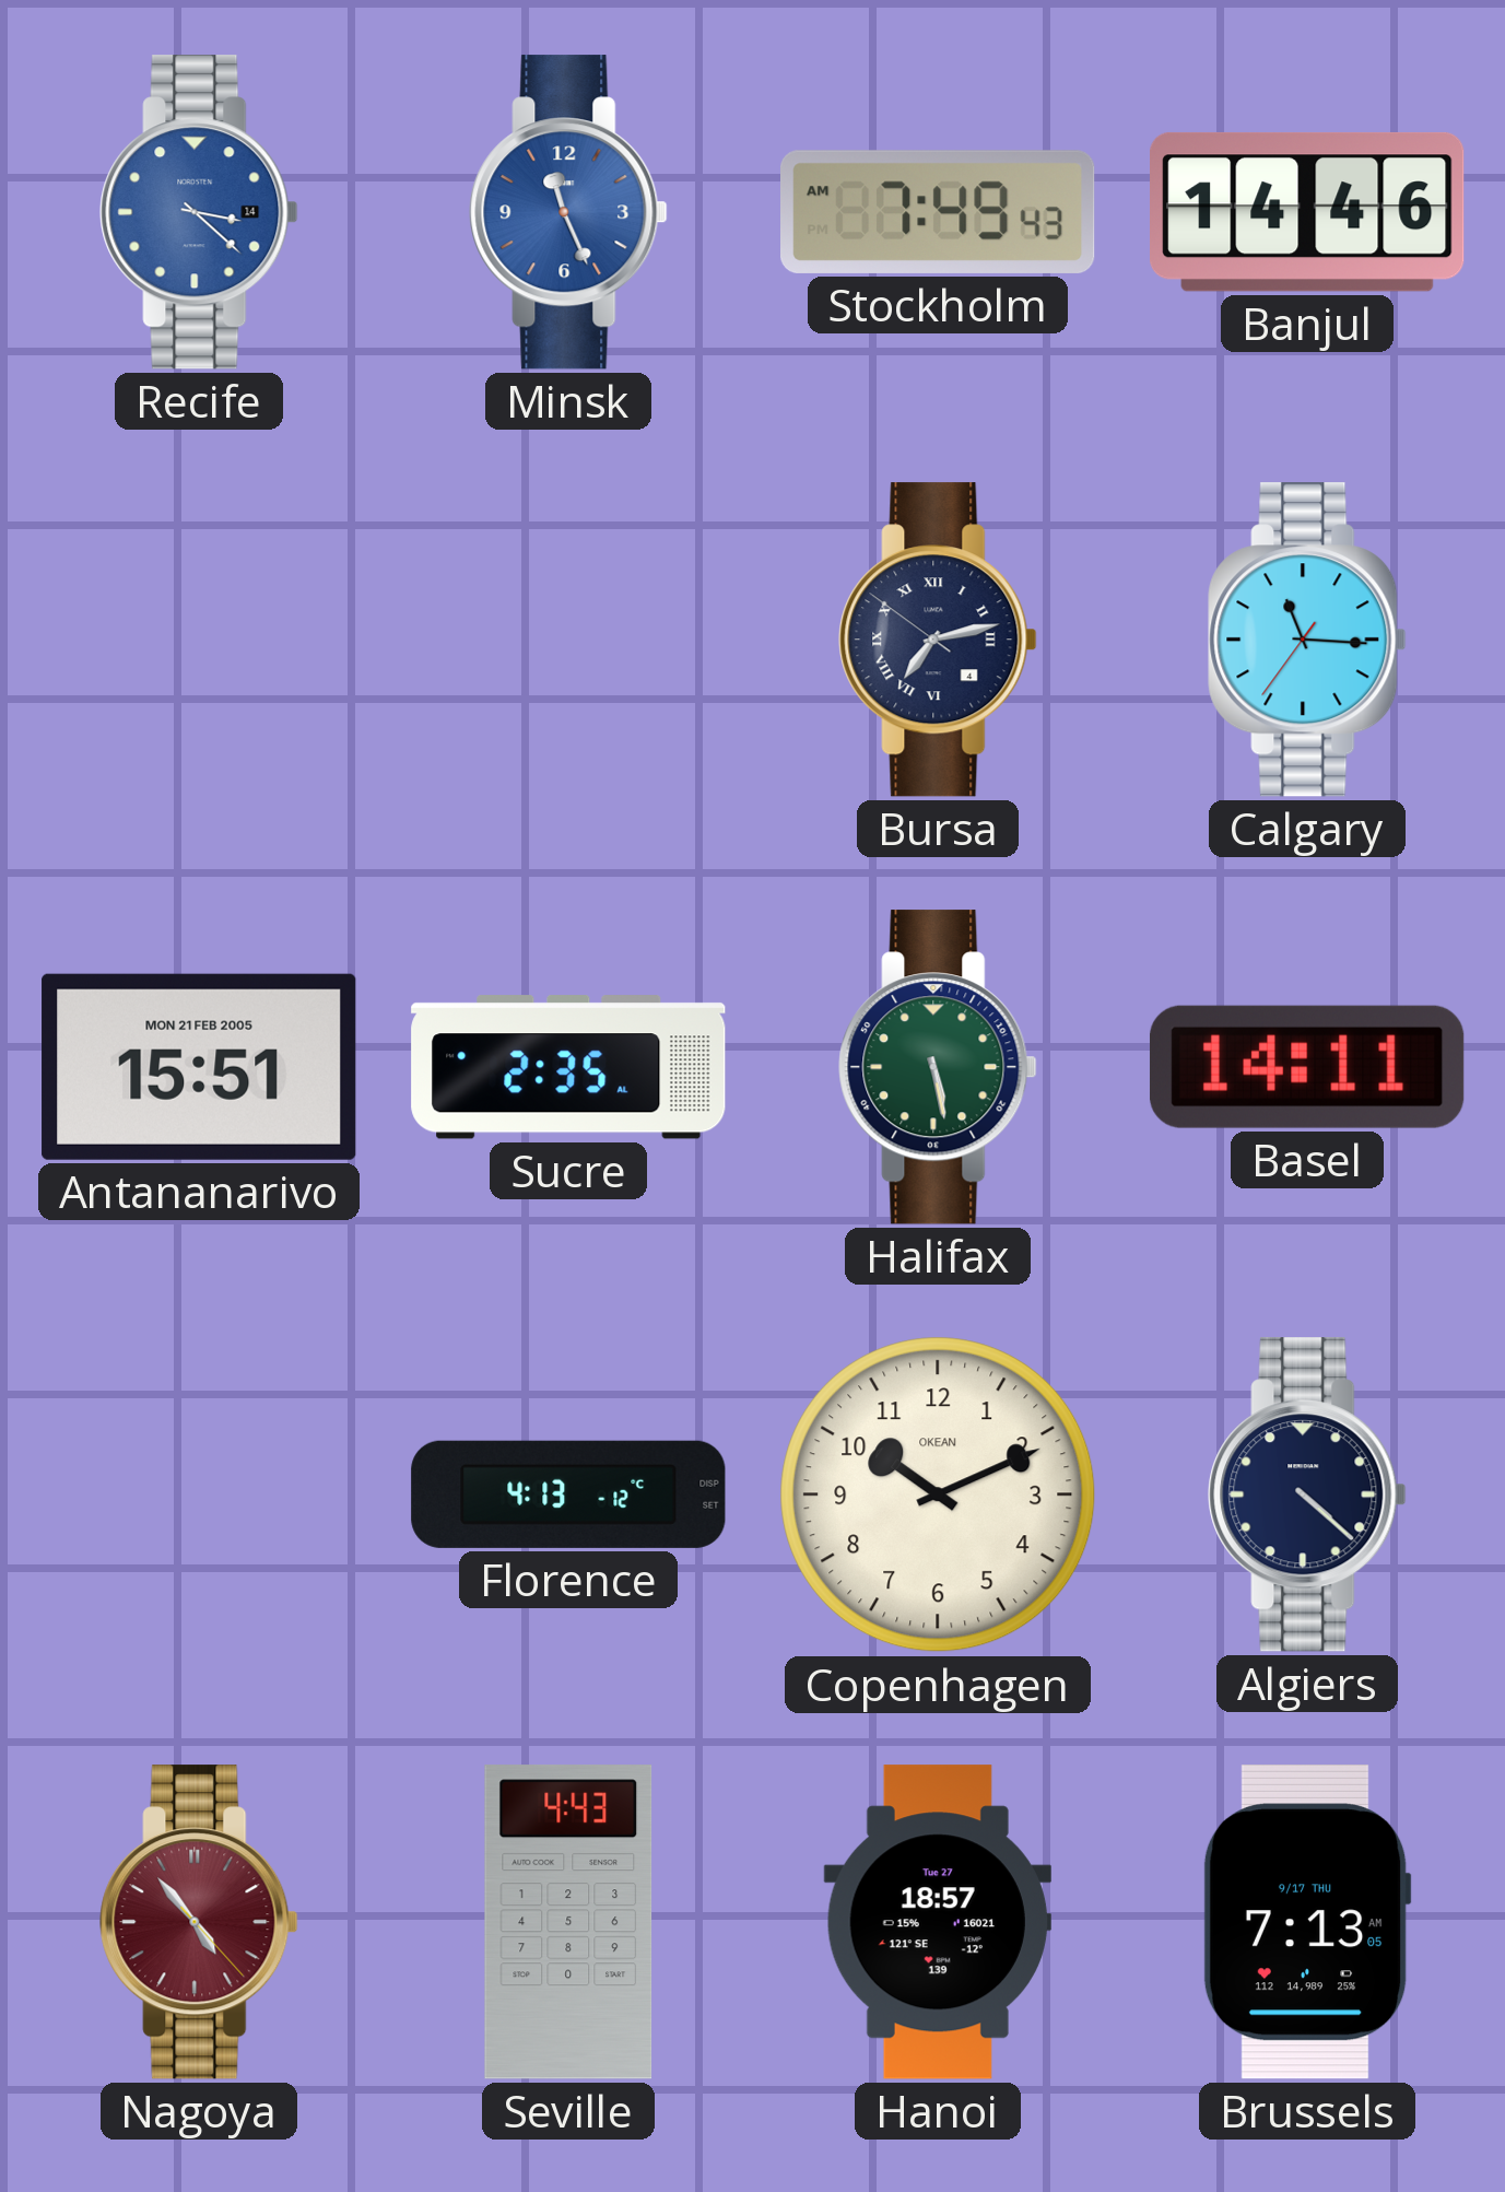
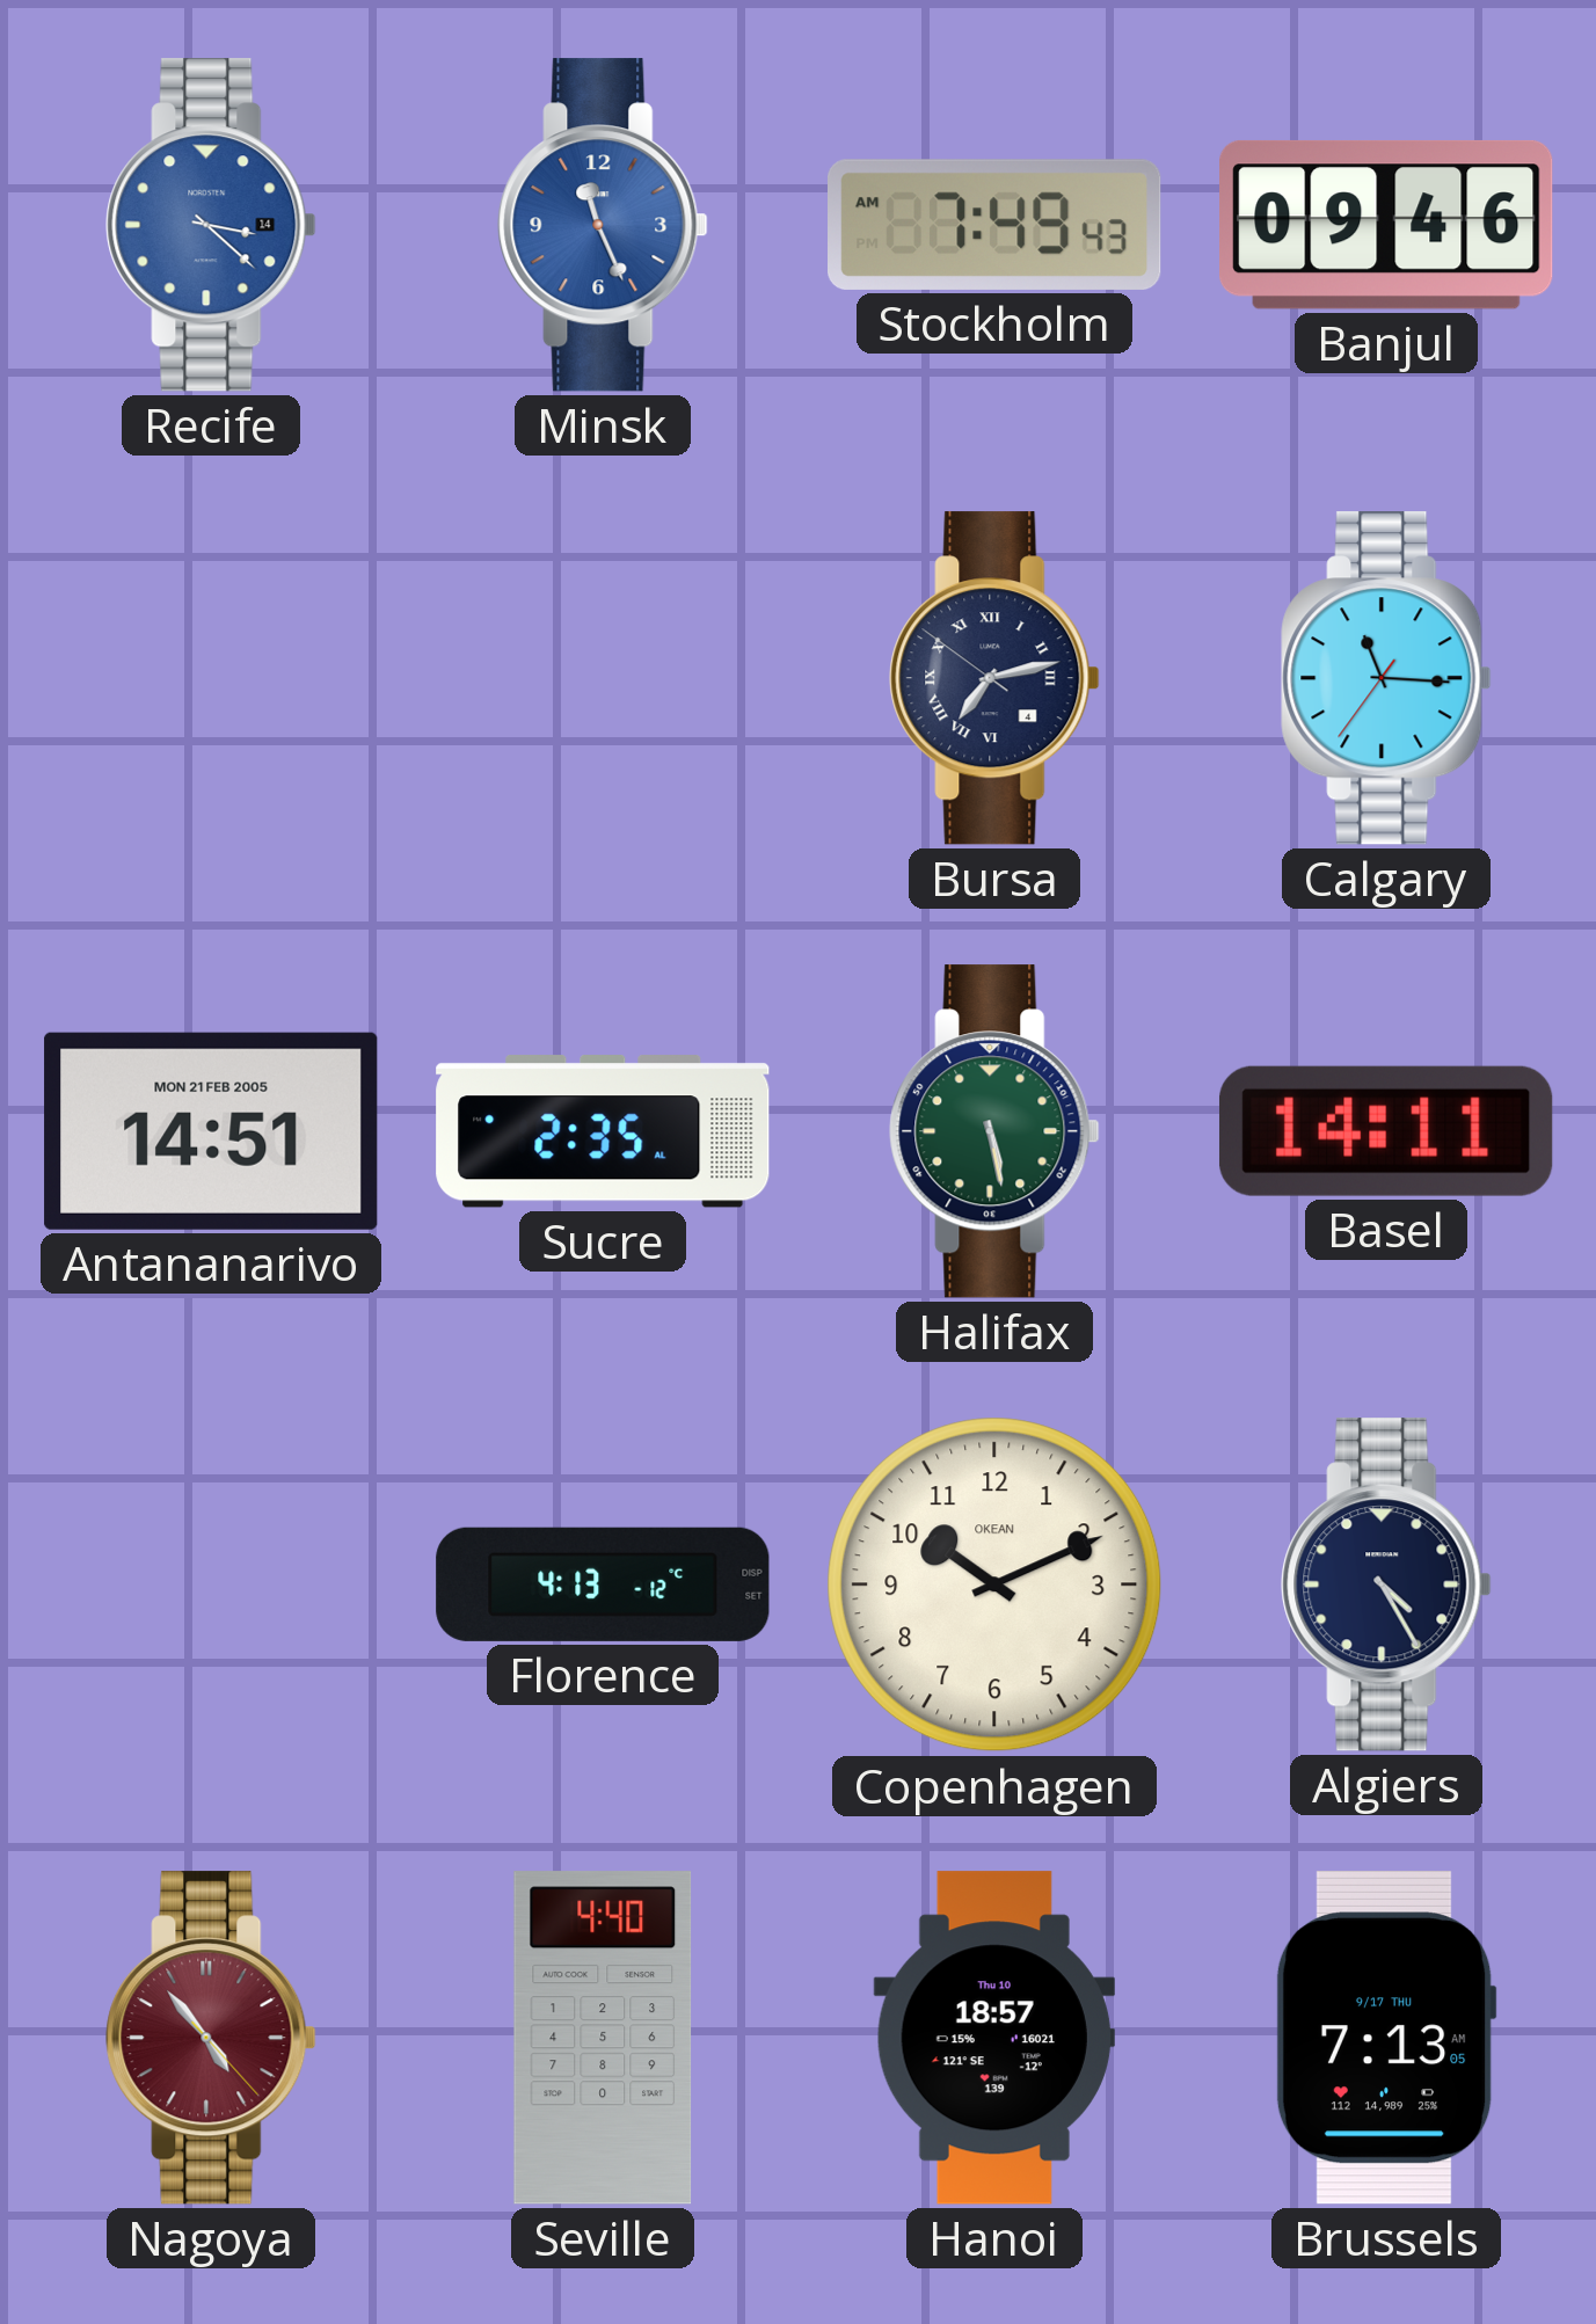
Banjul: 14:46 -> 09:46 (1387, 225)
Antananarivo: 15:51 -> 14:51 (211, 1131)
Algiers: 4:22 -> 4:25 (1386, 1584)
Seville: 4:43 -> 4:40 (603, 2038)
Hanoi date: Tue 27 -> Thu 10 (994, 2038)
